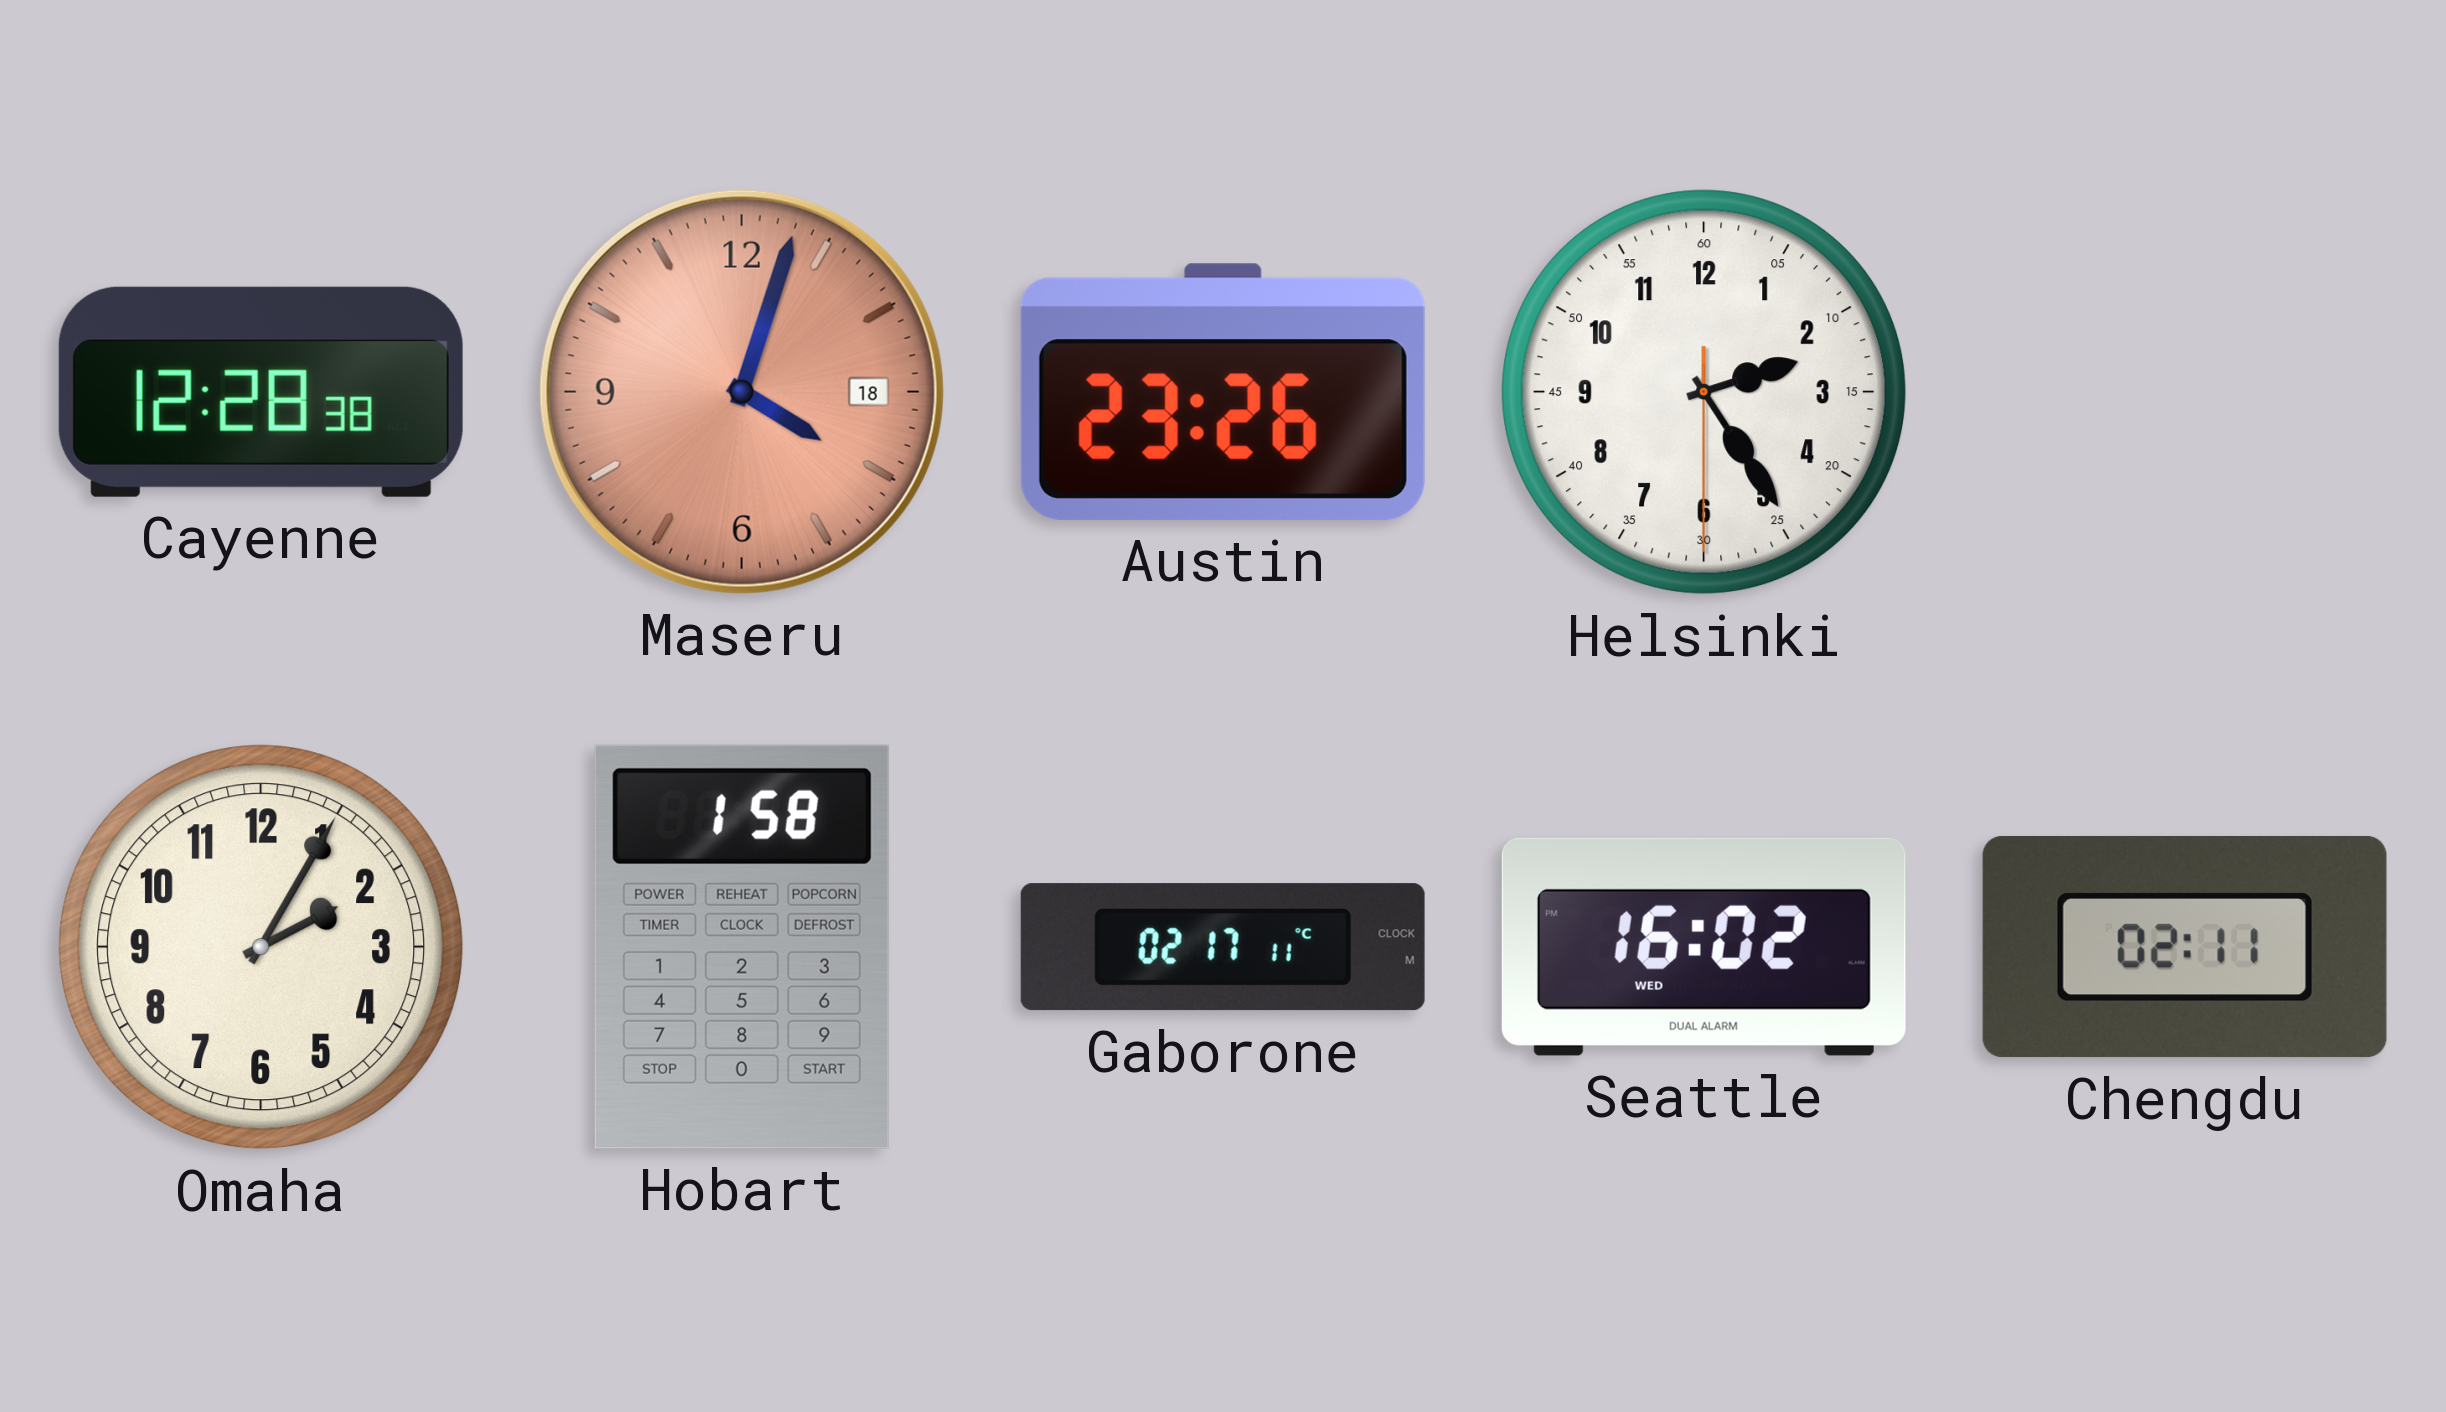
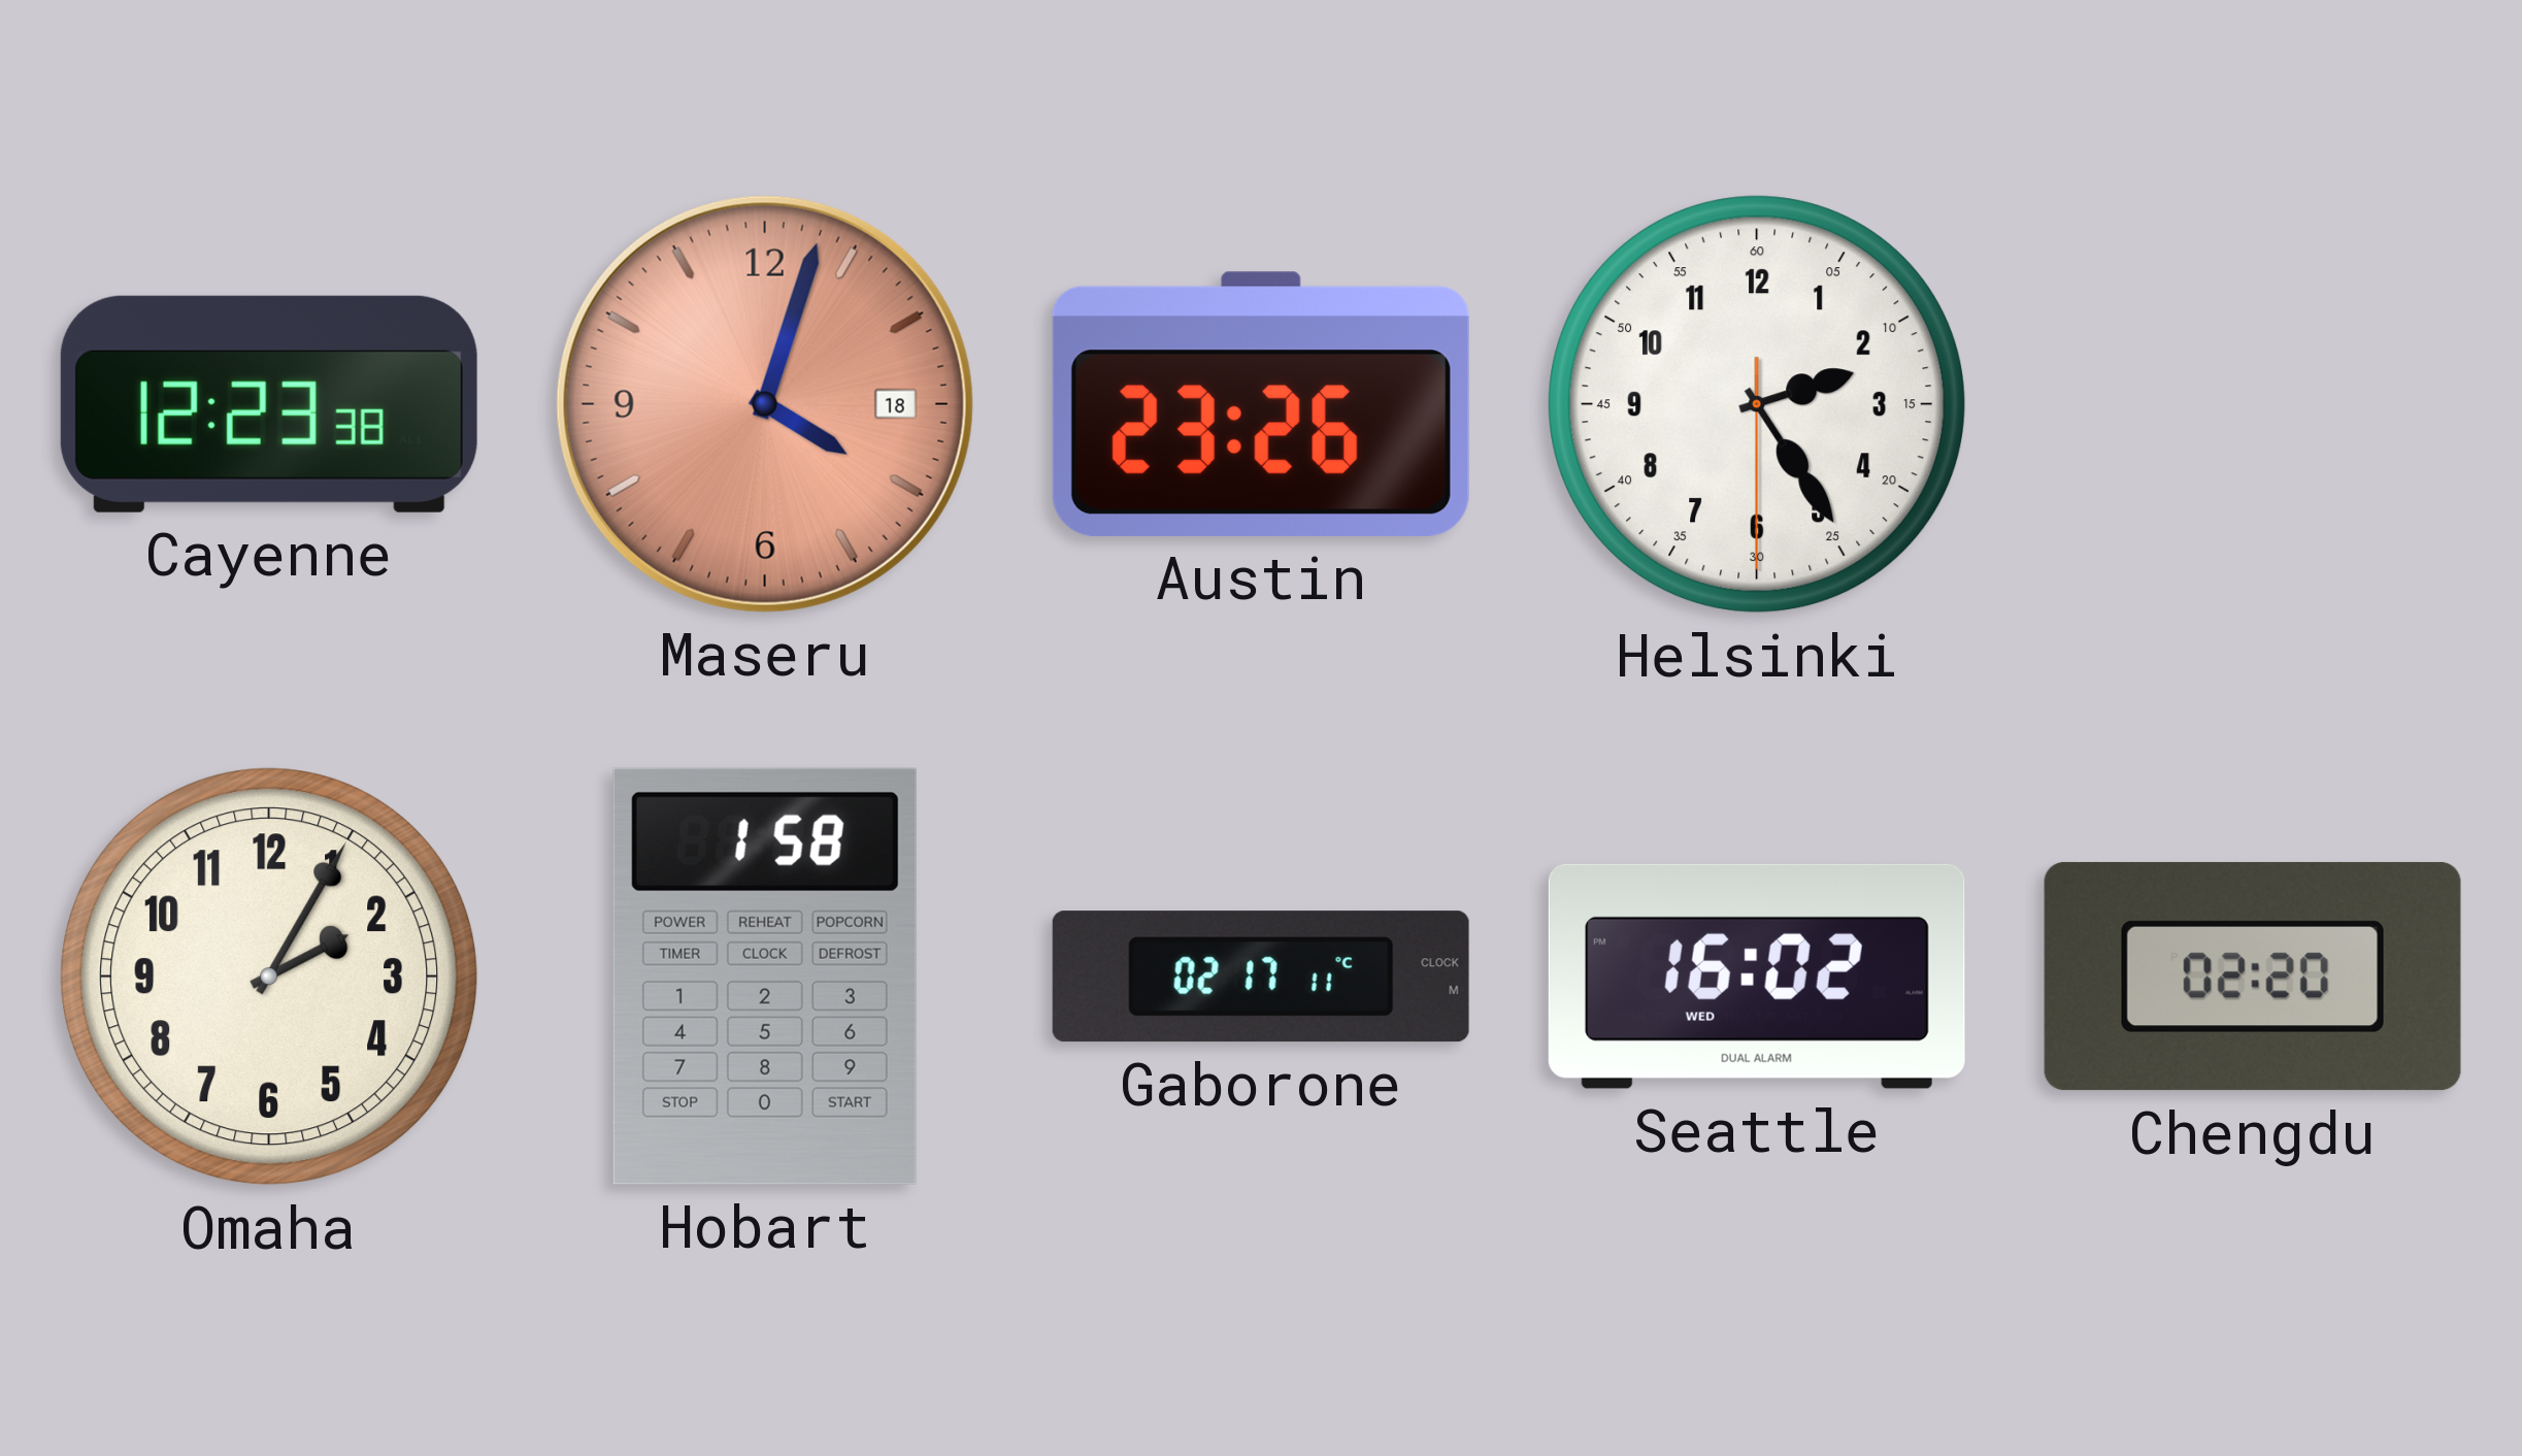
Cayenne: 12:28 -> 12:23 (269, 404)
Chengdu: 02:11 -> 02:20 (2253, 977)
